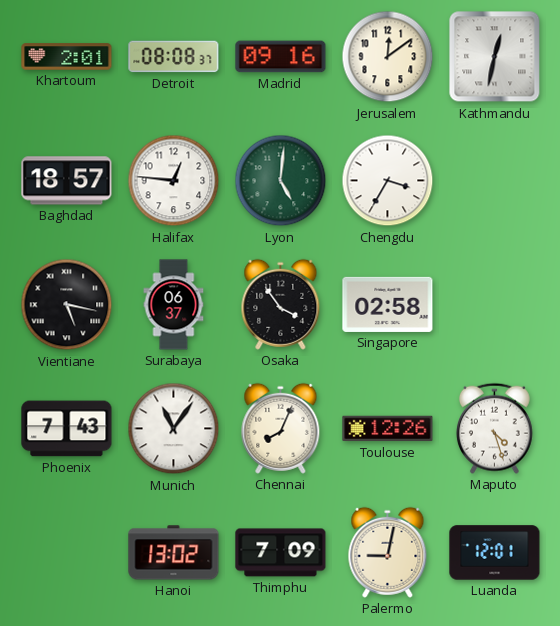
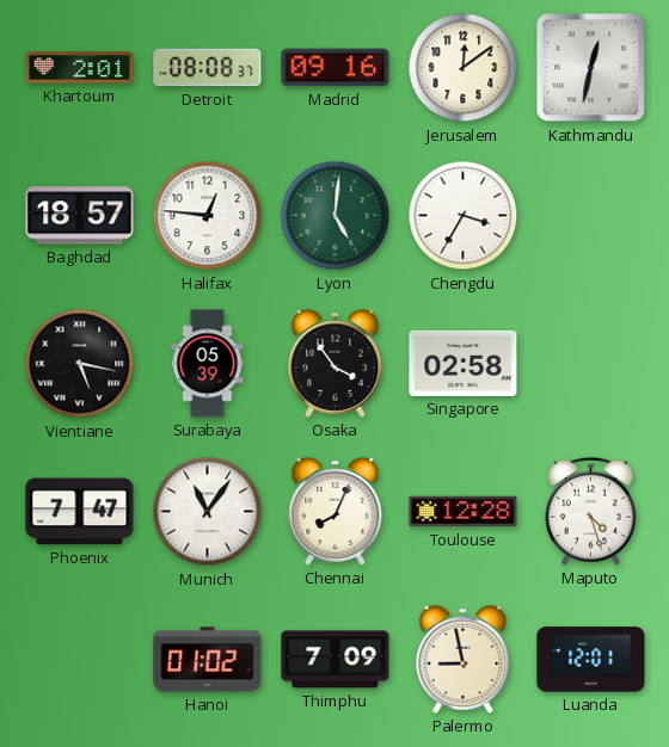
Surabaya: 06:37 -> 05:39 (208, 364)
Phoenix: 7:43 -> 7:47 (80, 512)
Toulouse: 12:26 -> 12:28 (464, 512)
Hanoi: 13:02 -> 01:02 (208, 660)
Palermo: 9:02 -> 8:58 (464, 659)
